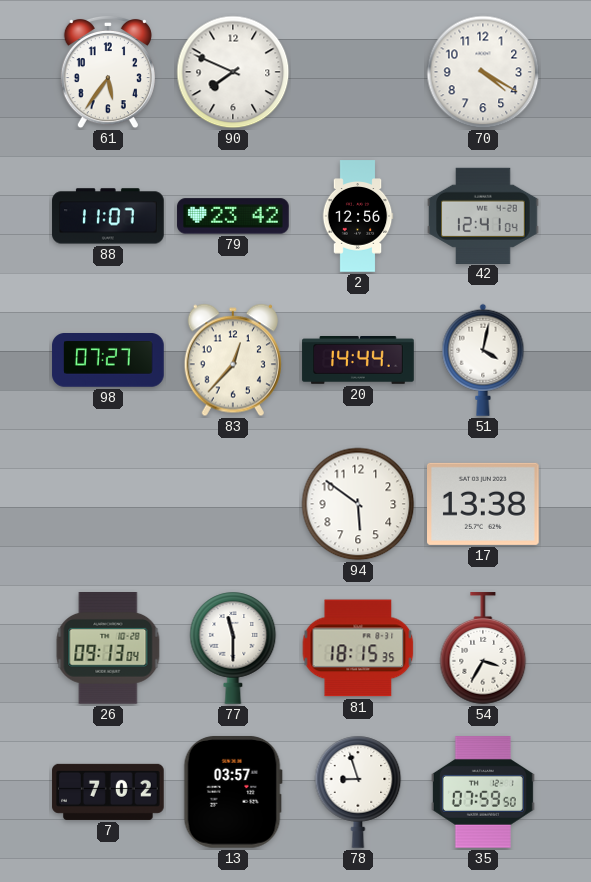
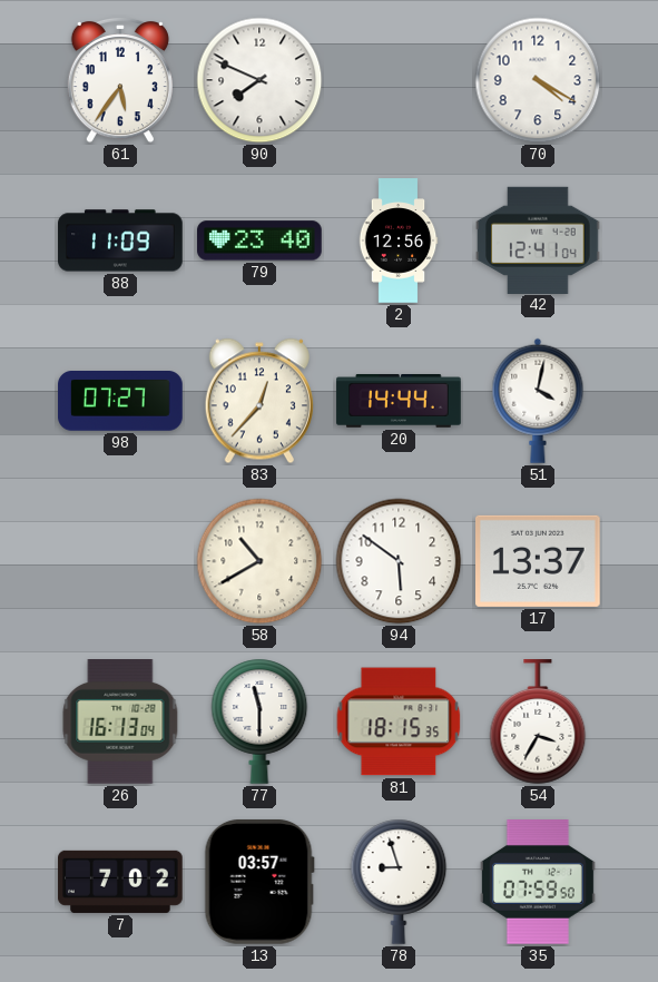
88: 11:07 -> 11:09 (120, 240)
79: 23:42 -> 23:40 (259, 240)
58: none -> 10:40 (259, 561)
17: 13:38 -> 13:37 (539, 561)
26: 09:13 -> 16:13 (120, 723)
